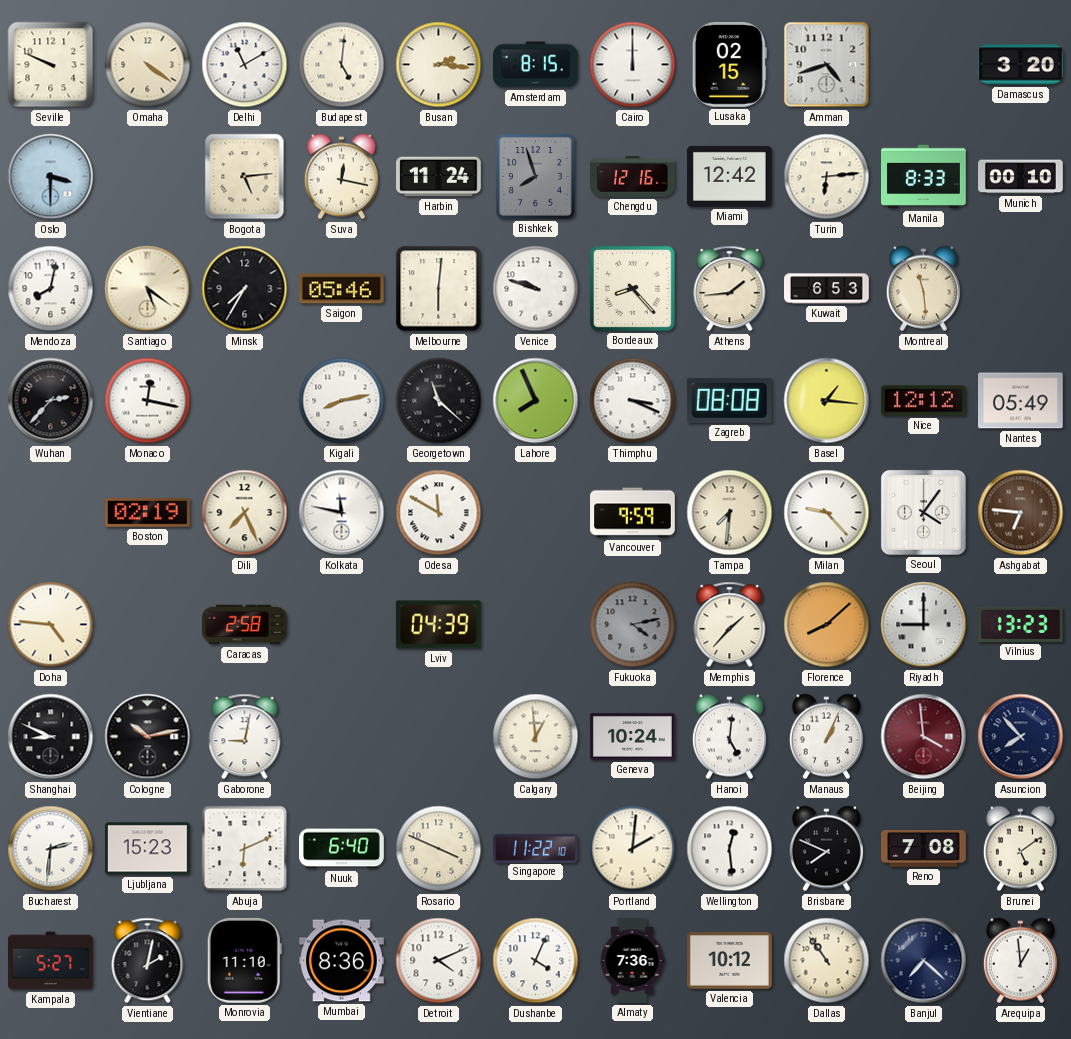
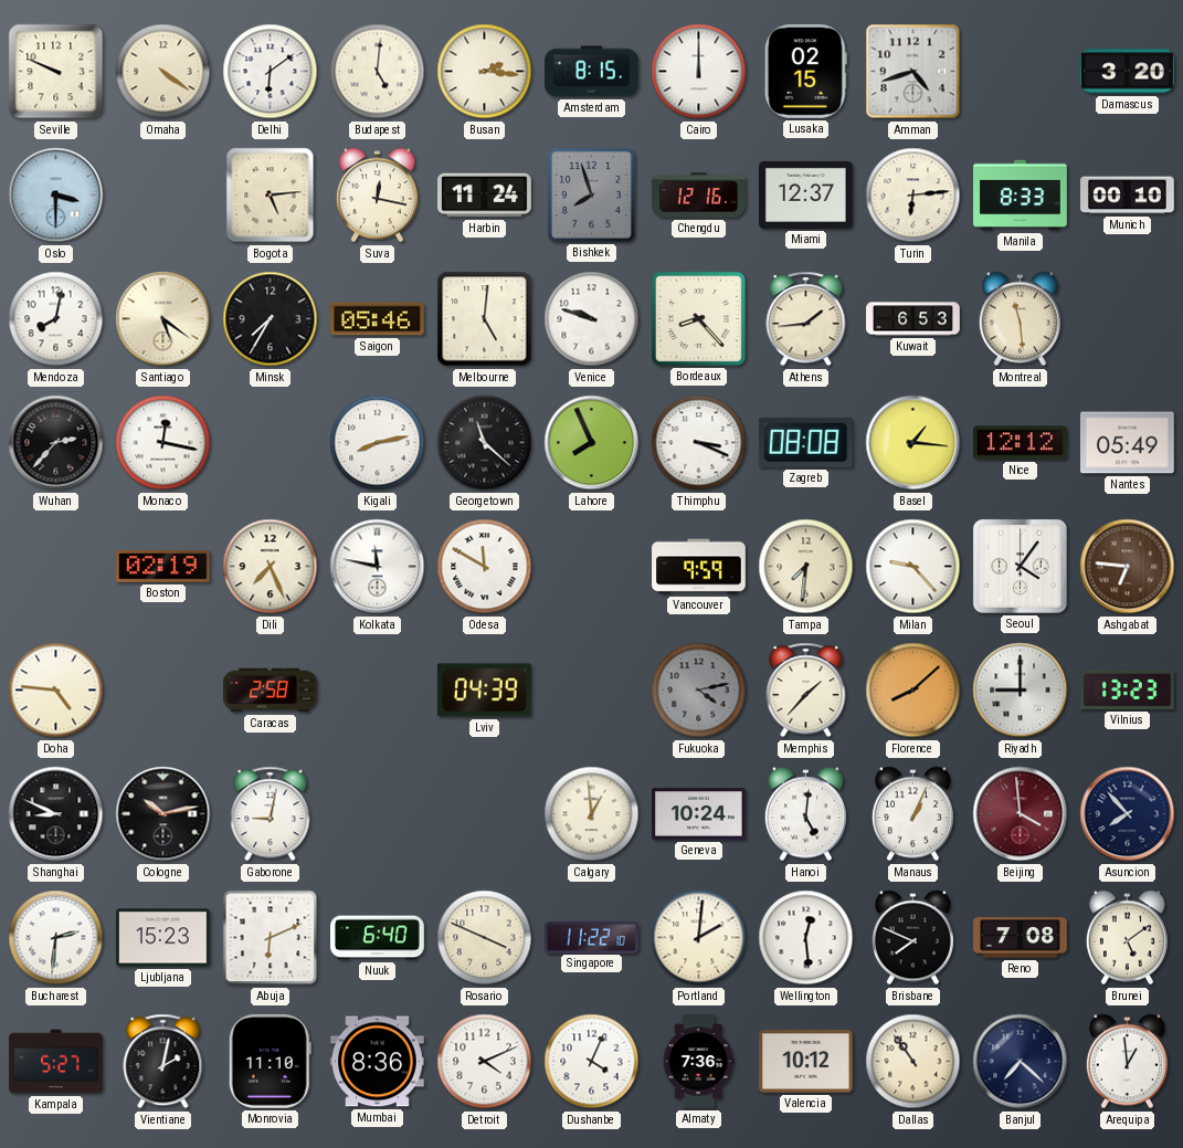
Delhi: 11:10 -> 6:09 (271, 72)
Miami: 12:42 -> 12:37 (806, 194)
Melbourne: 6:01 -> 5:01 (485, 319)
